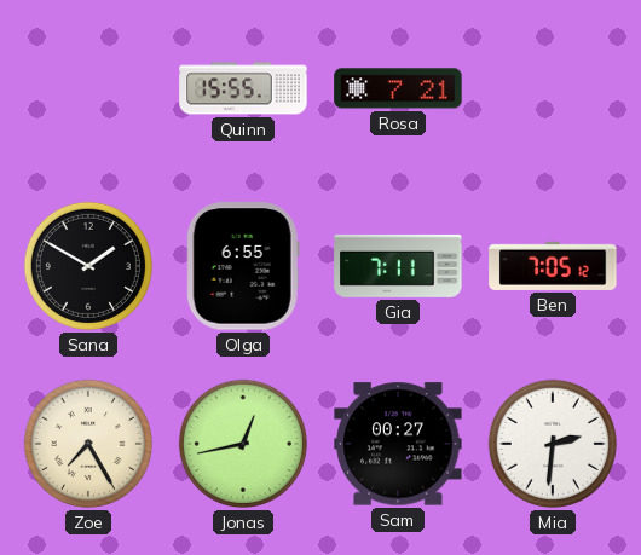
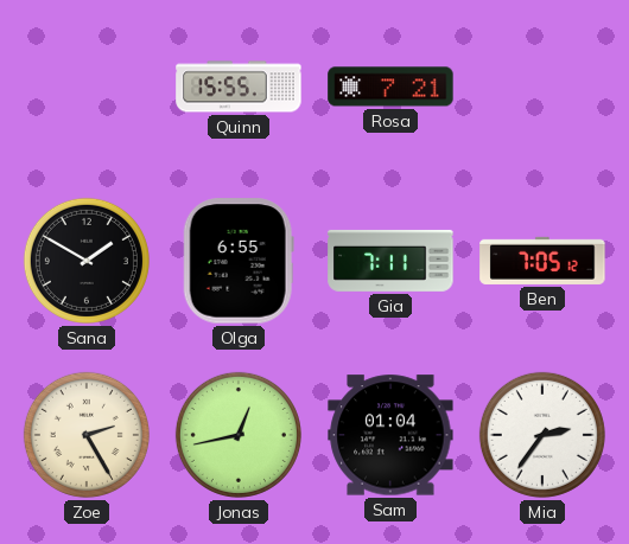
Zoe: 7:25 -> 2:25 (87, 435)
Sam: 00:27 -> 01:04 (390, 435)
Mia: 2:31 -> 2:36 (542, 435)
